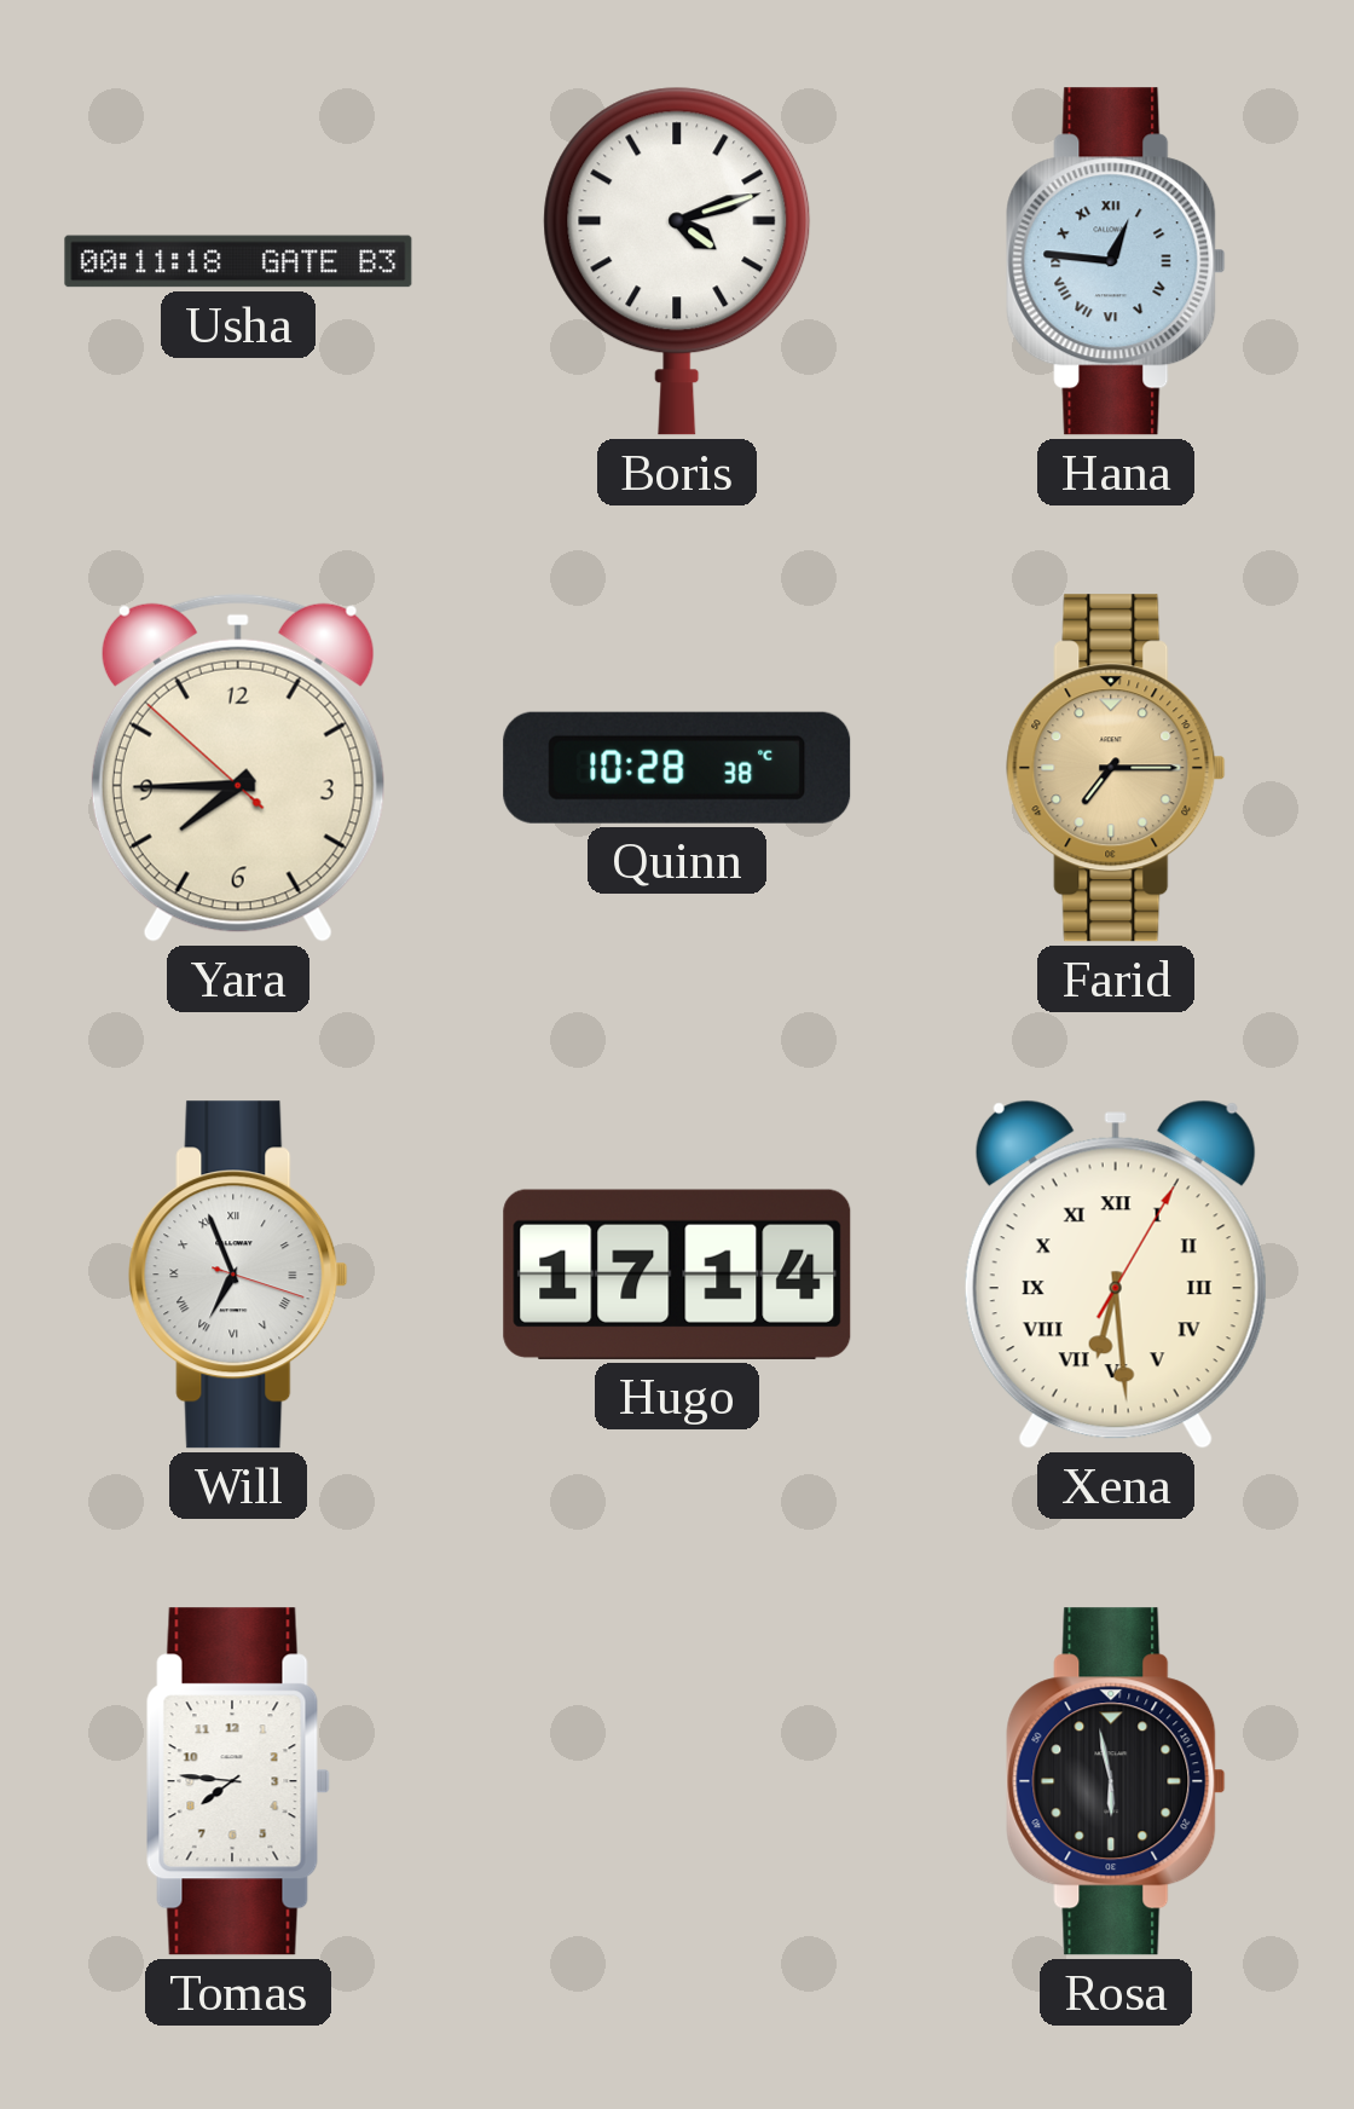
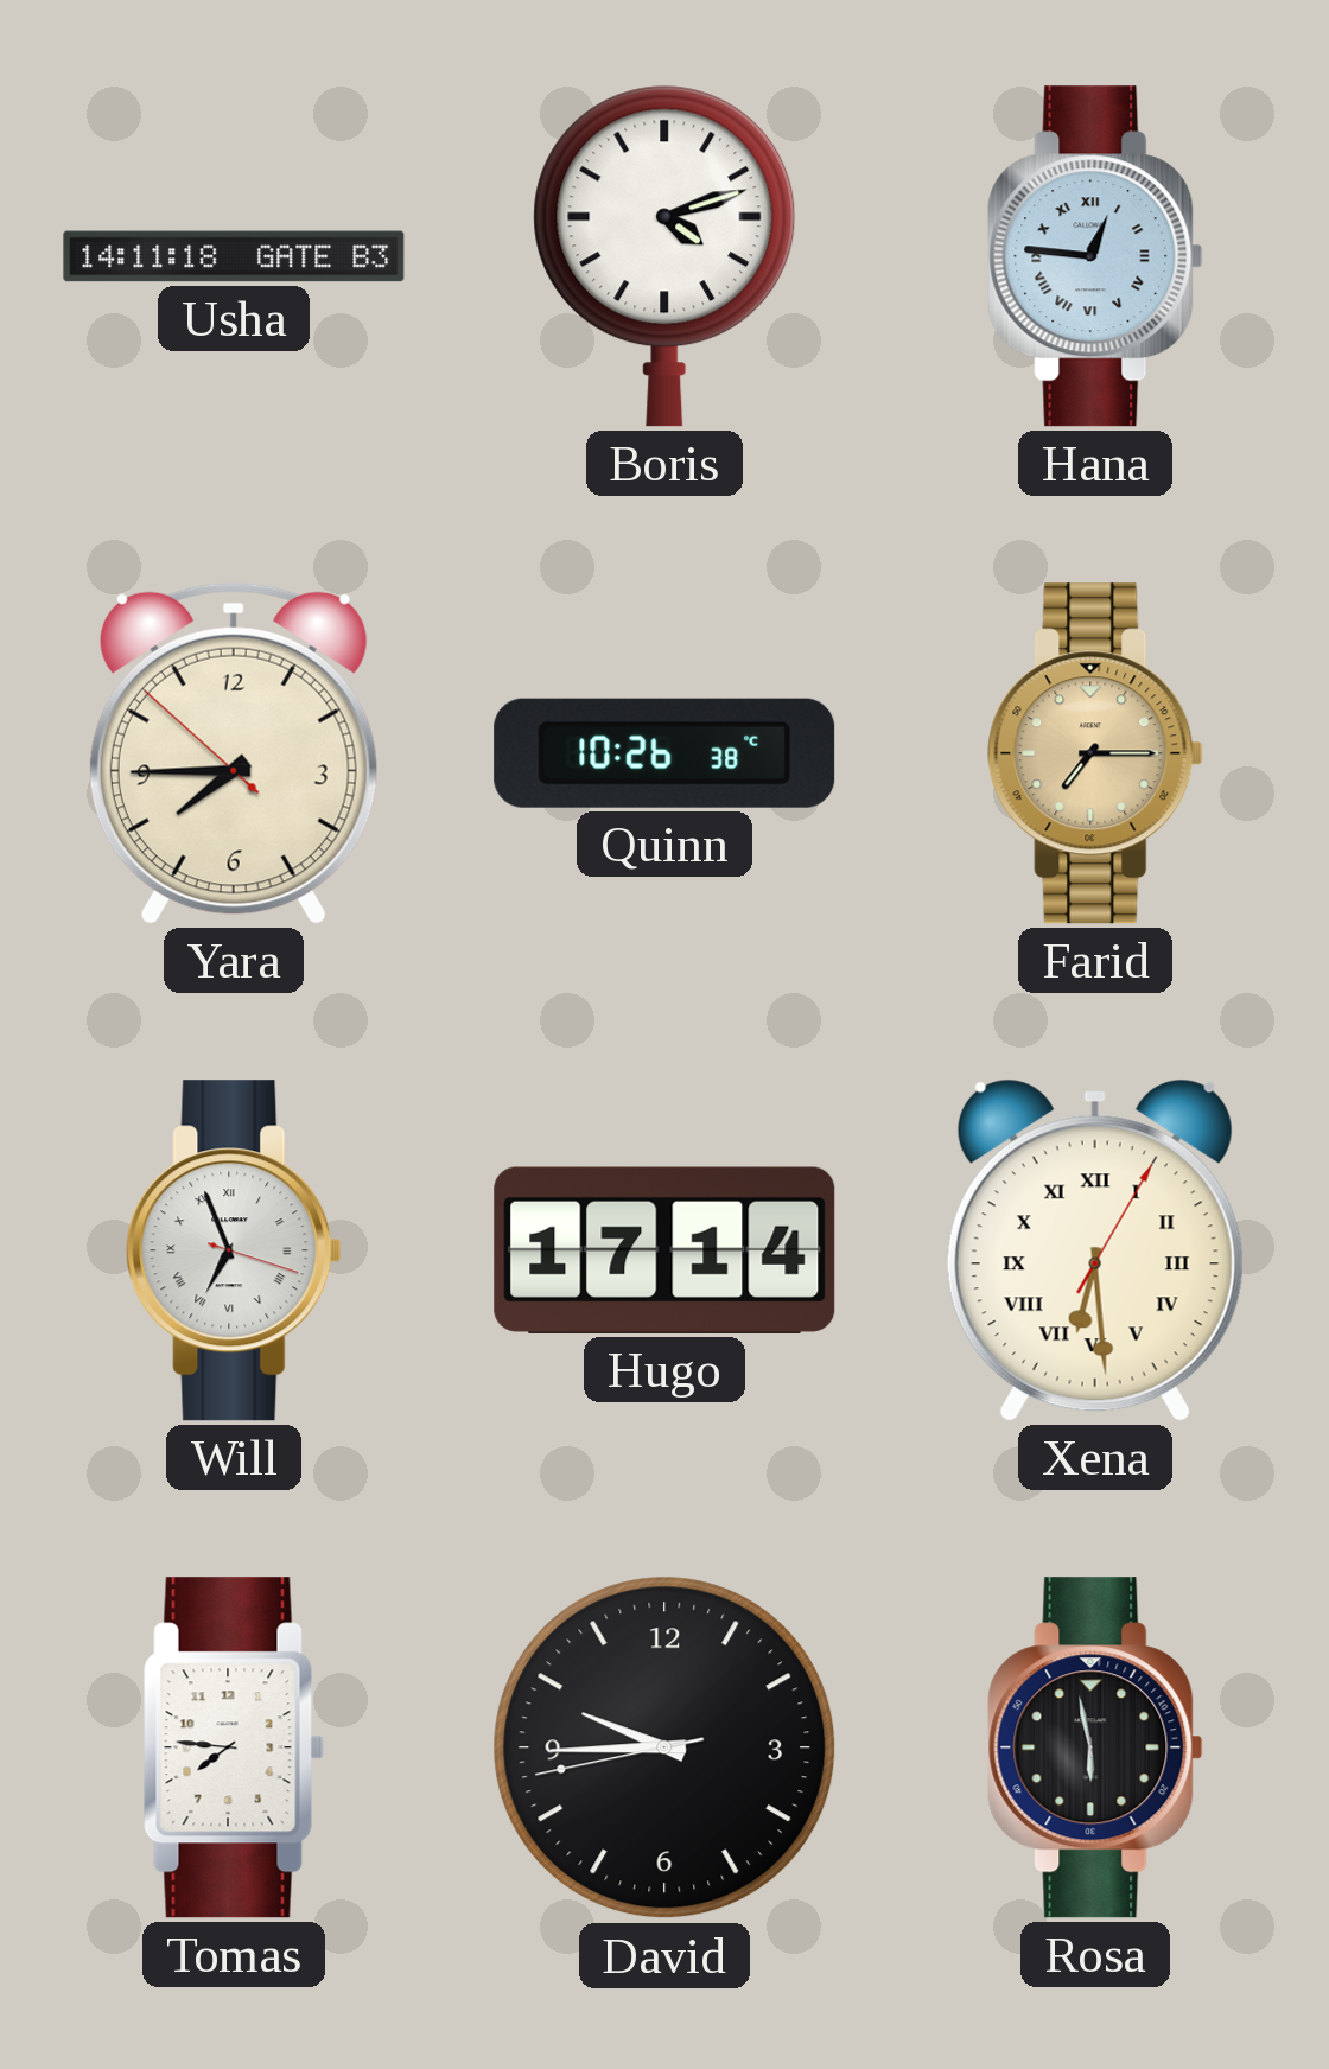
Usha: 00:11 -> 14:11 (234, 256)
Quinn: 10:28 -> 10:26 (664, 753)
David: none -> 9:44 (664, 1747)
